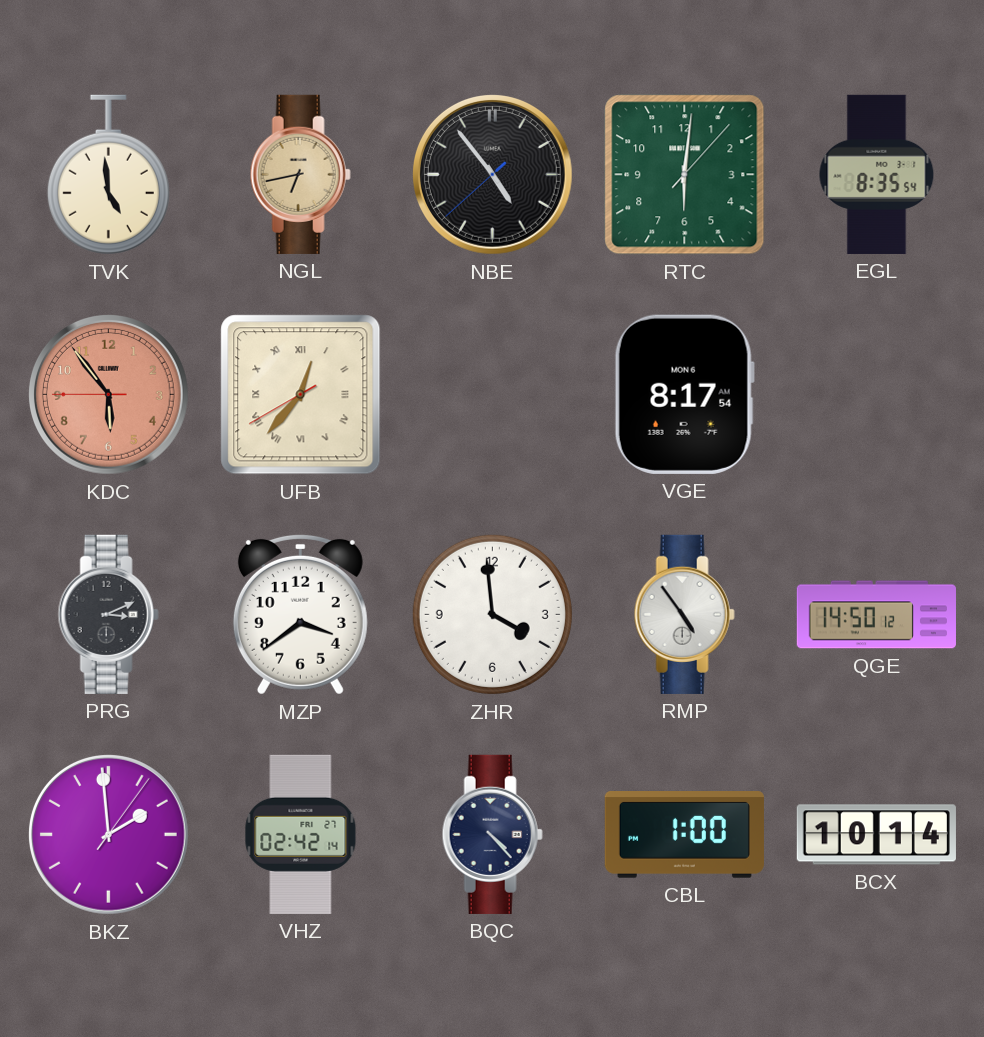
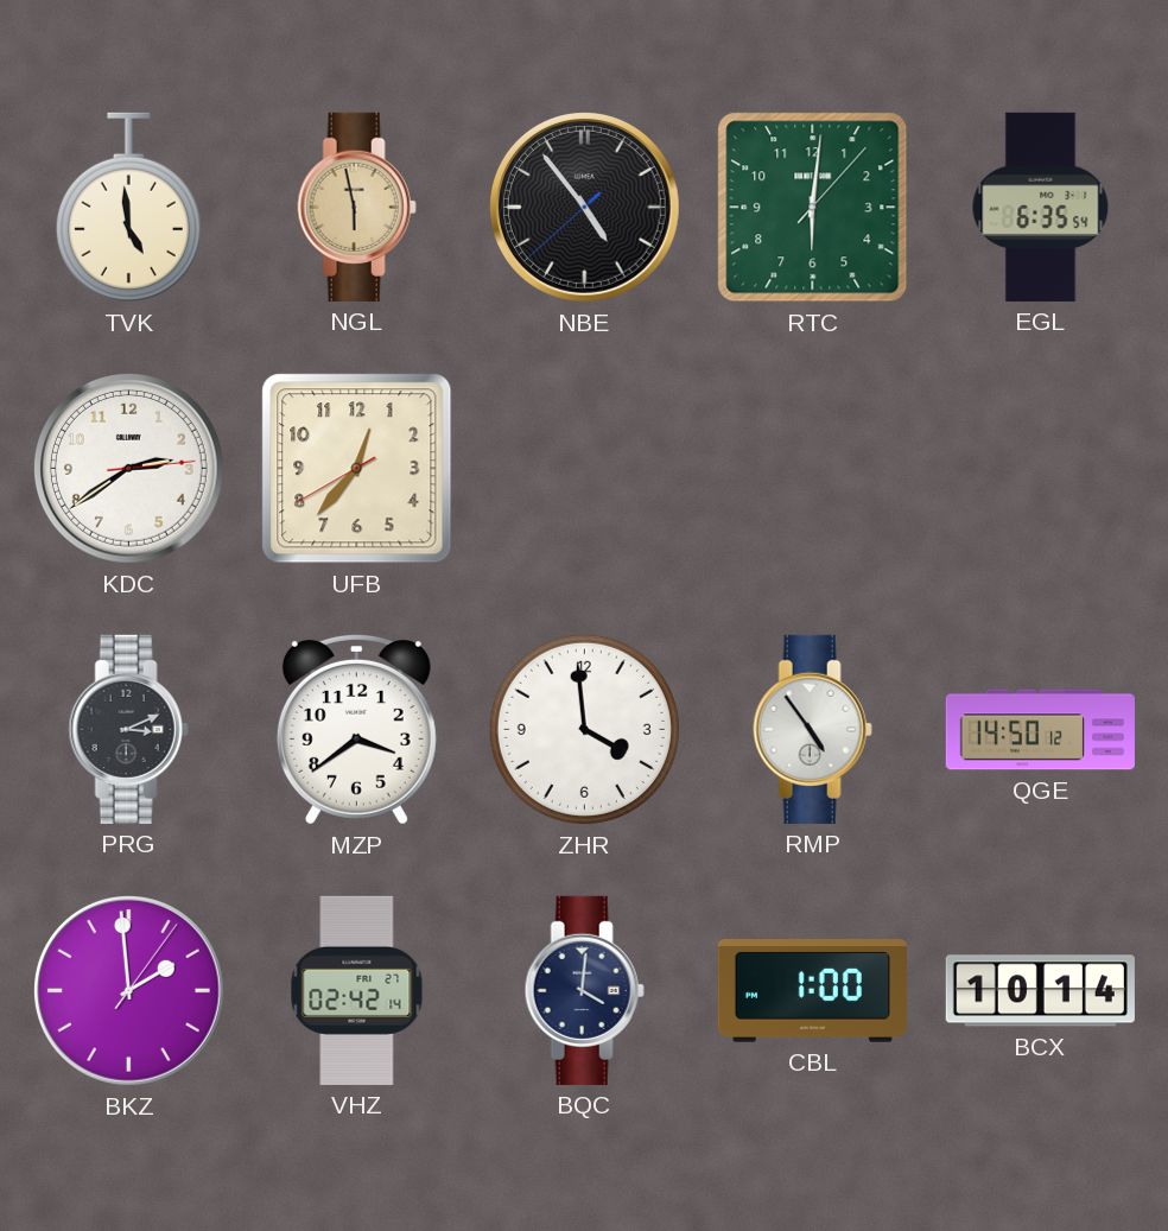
NGL: 6:43 -> 5:58 (356, 207)
EGL: 8:35 -> 6:35 (1041, 207)
KDC: 5:53 -> 2:39 (128, 468)
KDC dial: salmon -> white (128, 468)
UFB numerals: Roman -> Arabic (357, 469)
VGE: 8:17 -> none (684, 394)
BQC: 4:23 -> 4:01 (584, 990)
